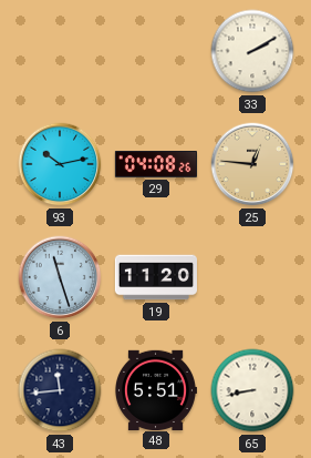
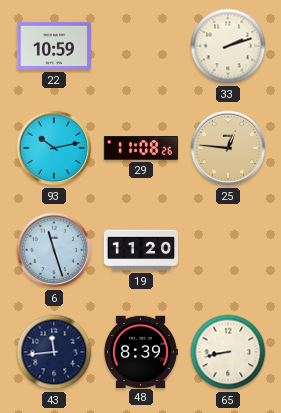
22: none -> 10:59 (54, 46)
33: 2:10 -> 2:12 (228, 46)
29: 04:08 -> 11:08 (141, 149)
48: 5:51 -> 8:39 (141, 351)
